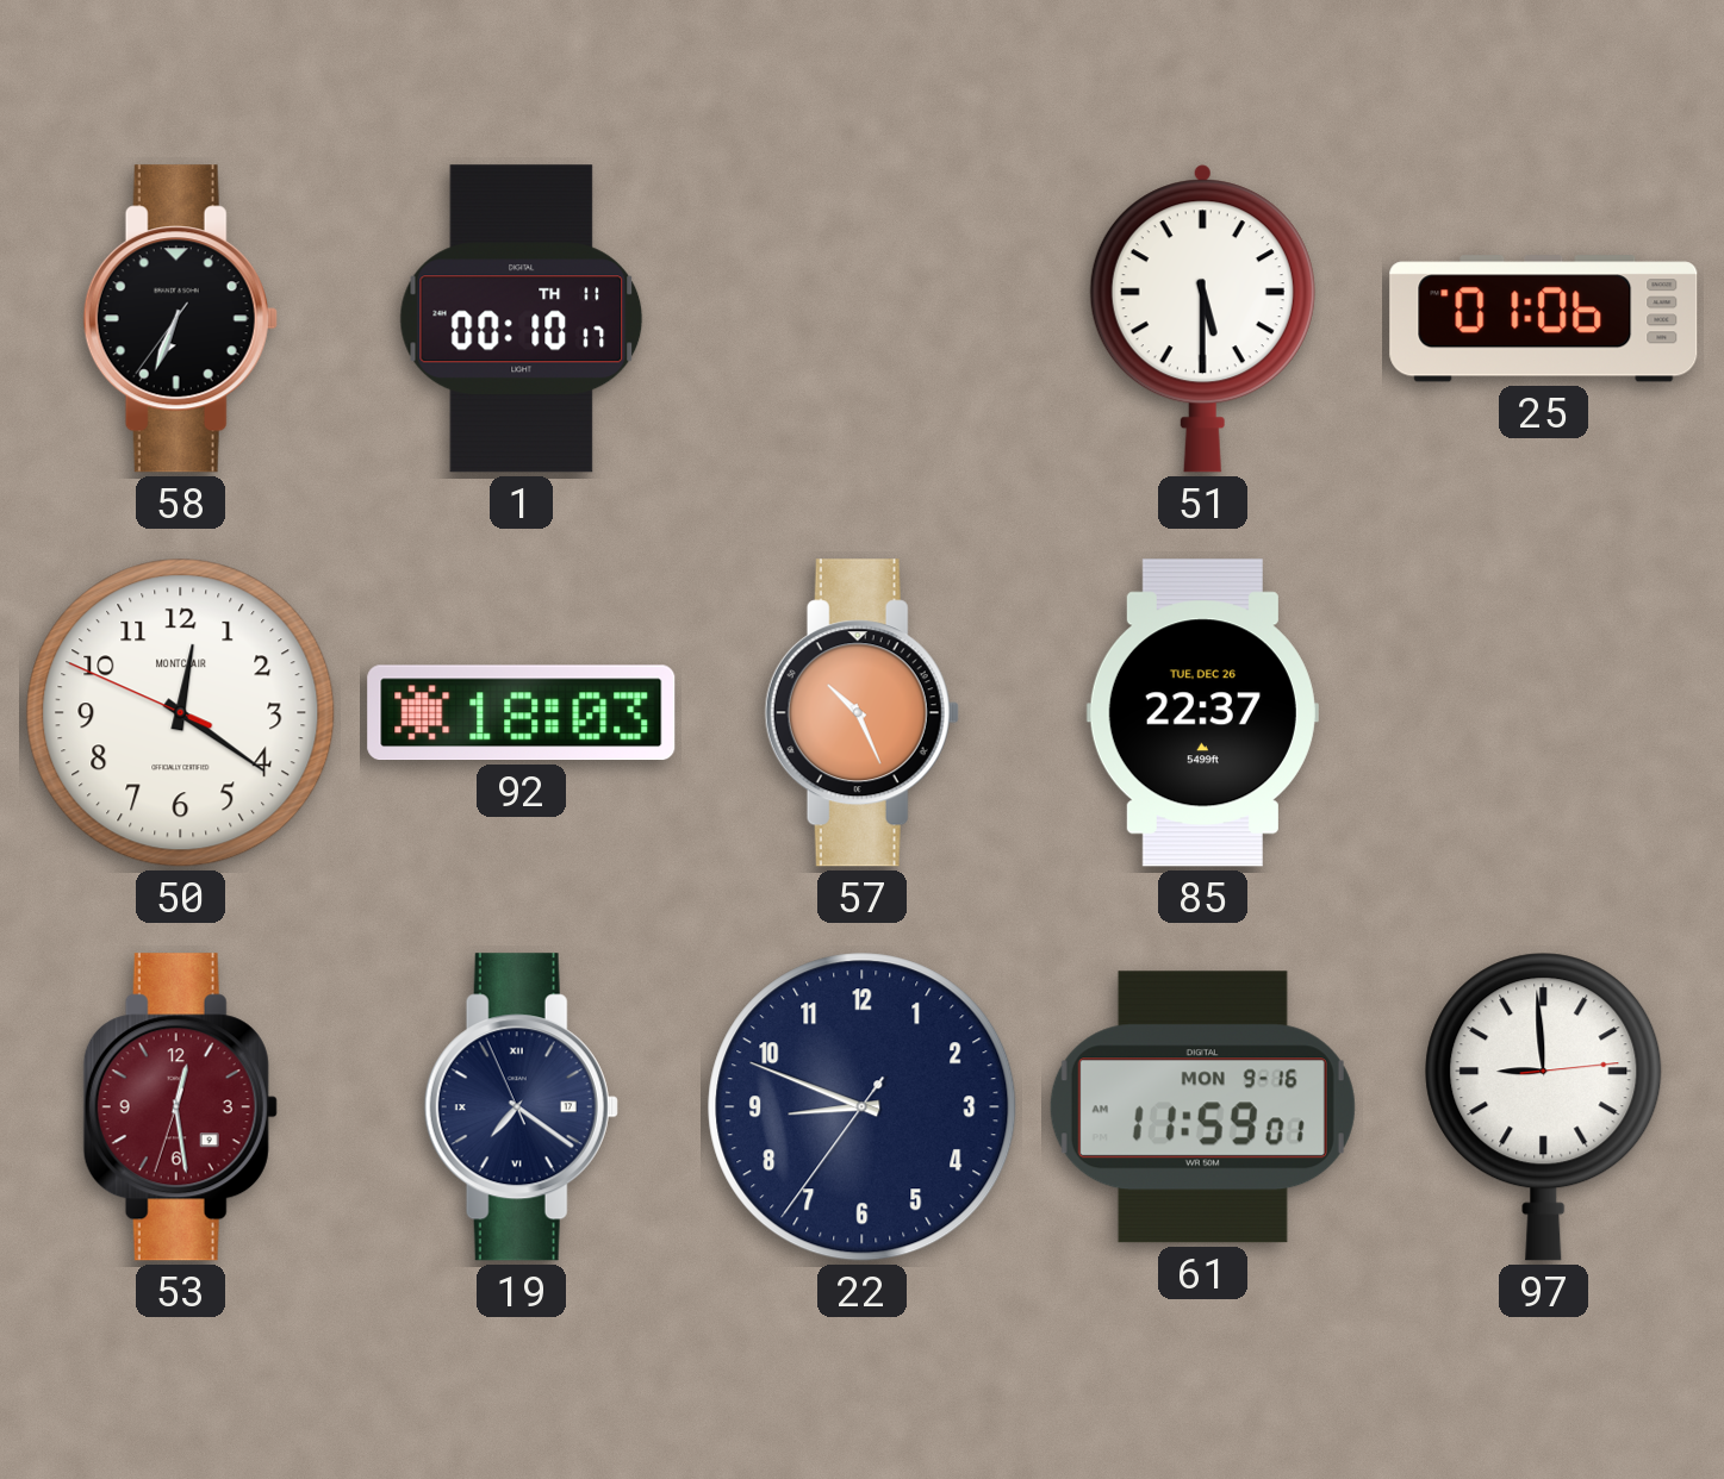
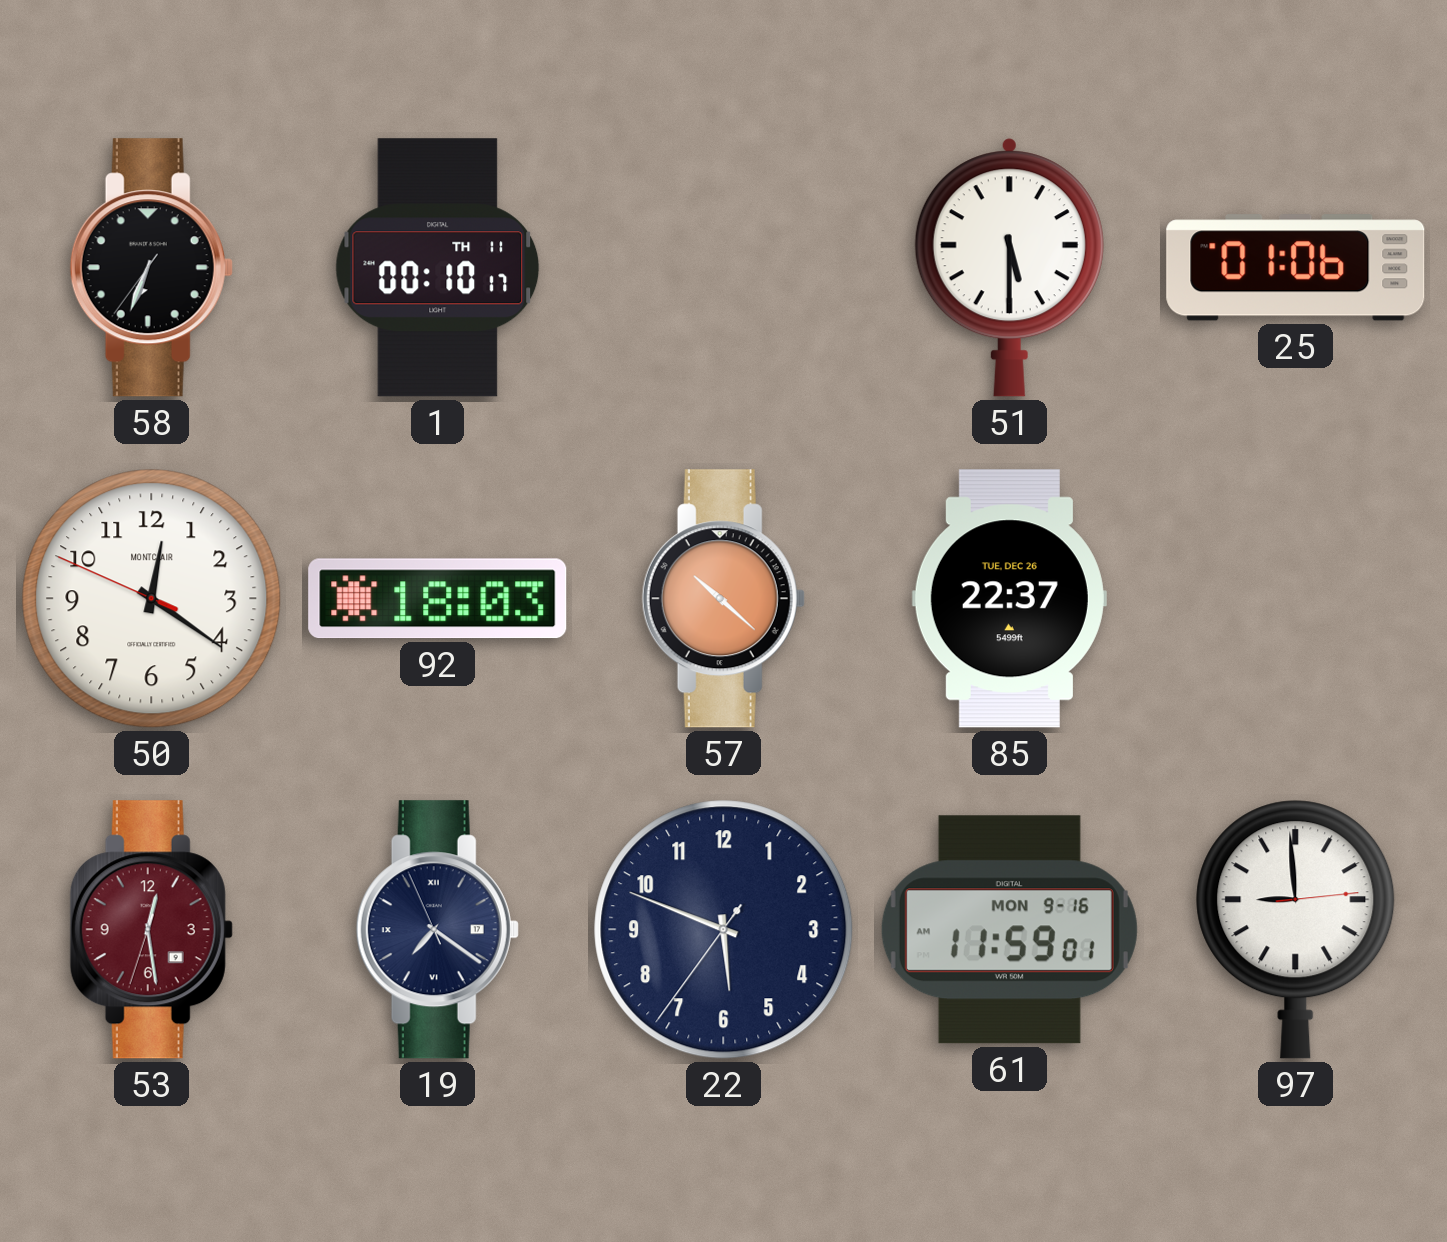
57: 10:26 -> 10:22 (723, 599)
22: 8:48 -> 5:48 (724, 930)
